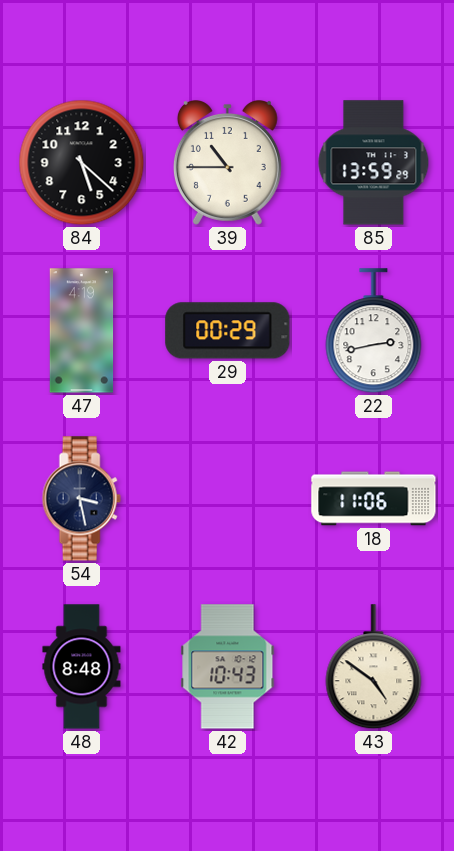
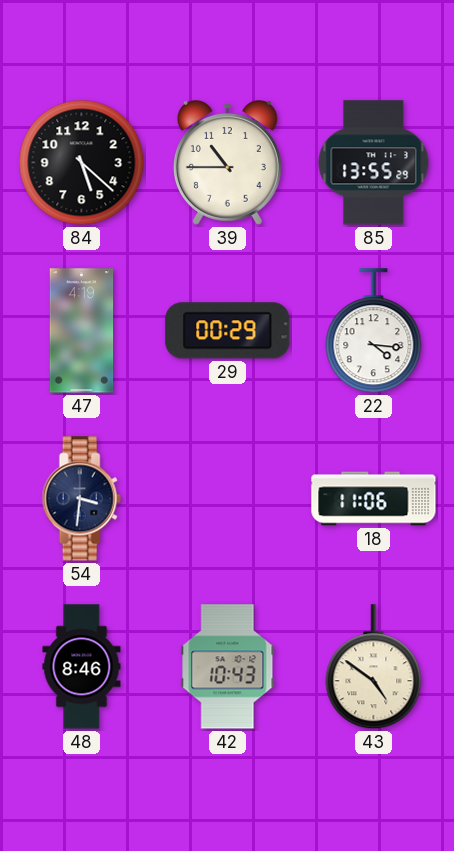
85: 13:59 -> 13:55 (374, 163)
22: 2:43 -> 4:16 (374, 331)
54: 3:28 -> 3:31 (81, 499)
48: 8:48 -> 8:46 (82, 667)
